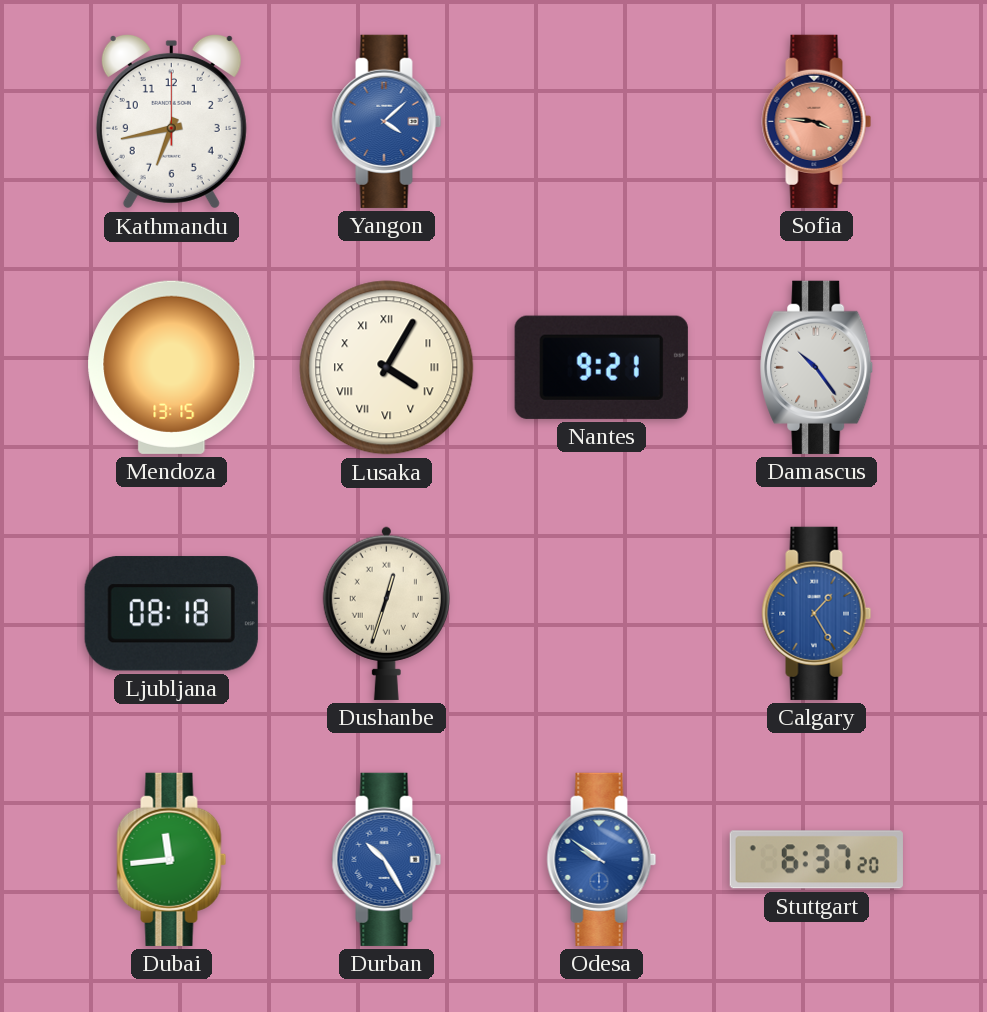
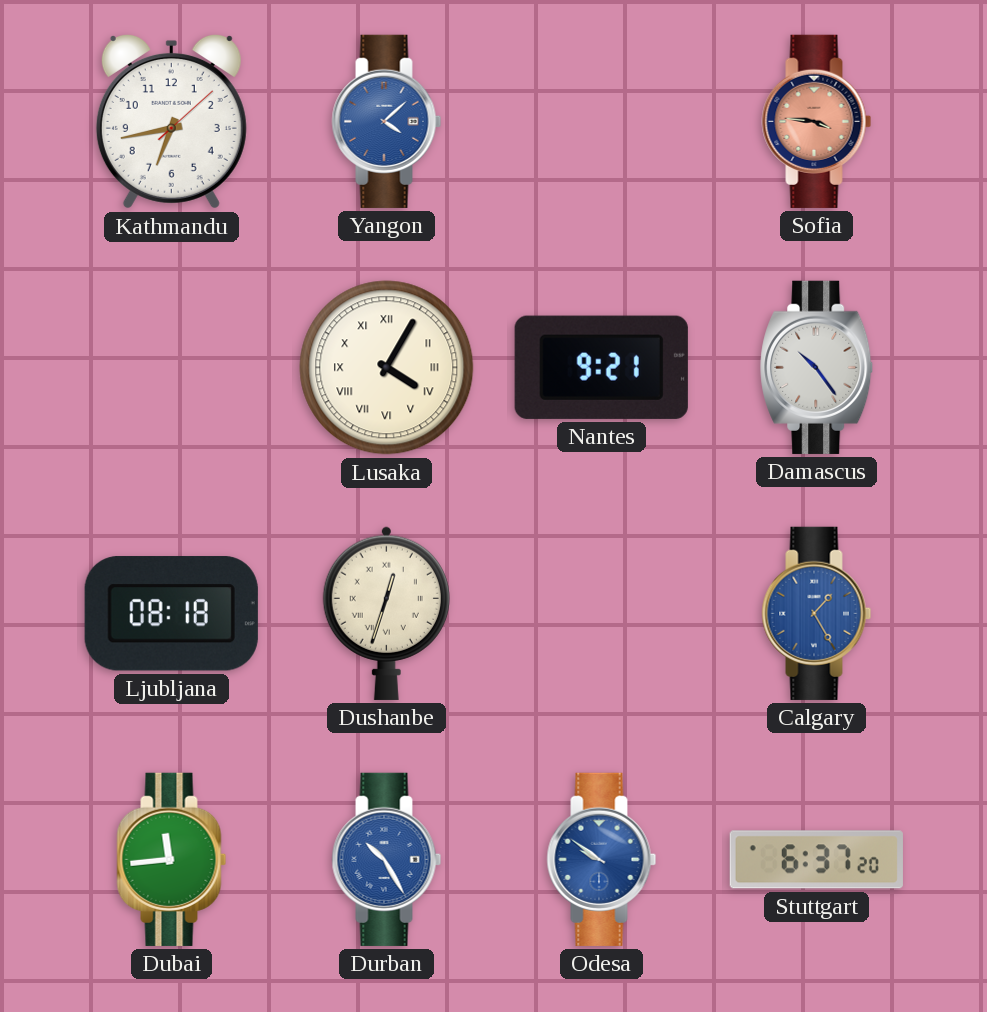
Kathmandu: 6:43:00 -> 6:43:08 (171, 121)
Mendoza: 13:15 -> none (172, 367)
